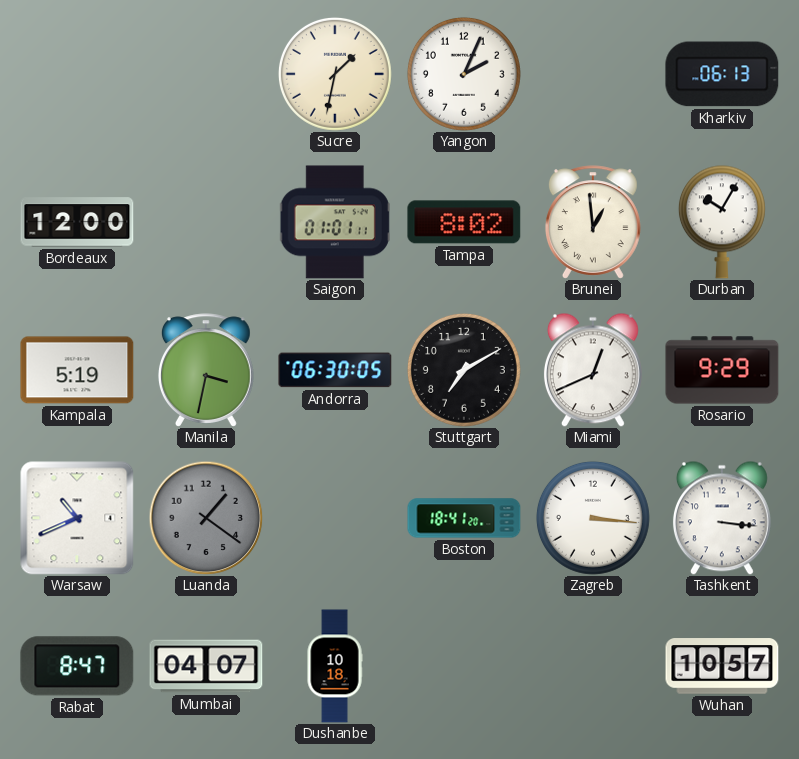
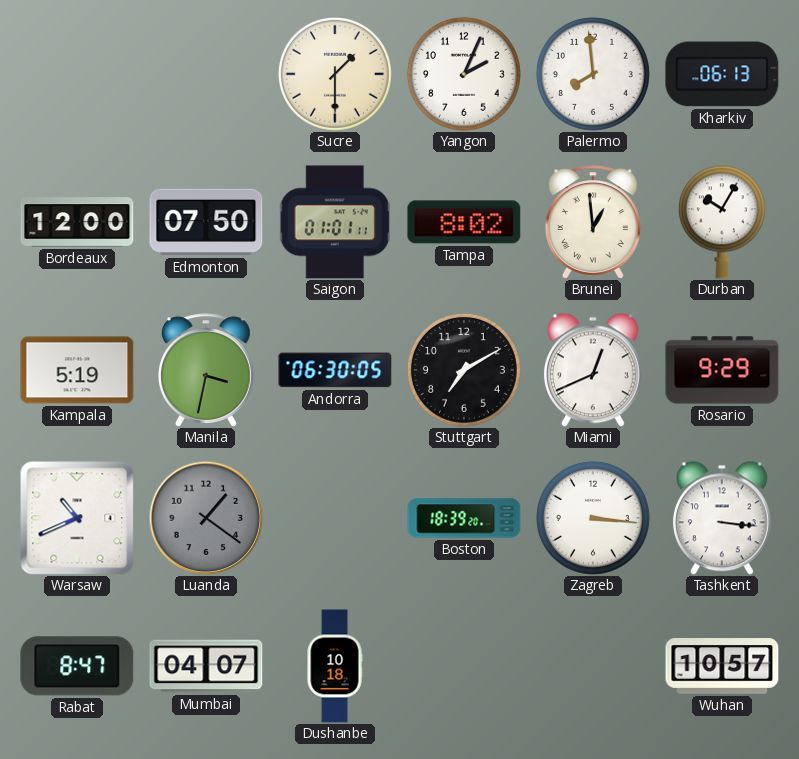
Sucre: 1:32 -> 1:30 (335, 74)
Palermo: none -> 7:59 (593, 74)
Edmonton: none -> 07:50 (206, 222)
Boston: 18:41 -> 18:39 (464, 518)
